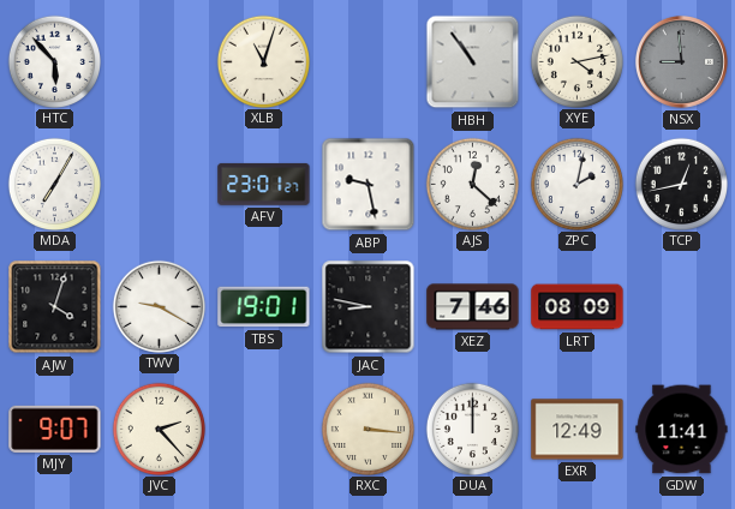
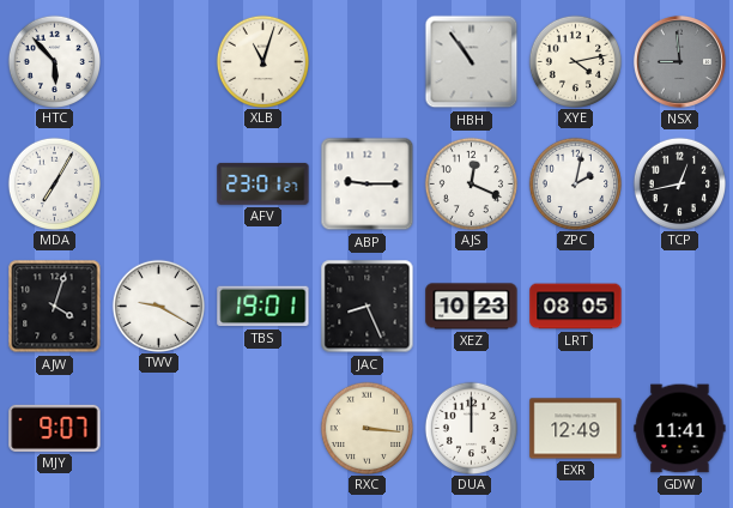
ABP: 9:28 -> 9:15 (368, 185)
AJS: 12:22 -> 12:19 (471, 183)
JAC: 8:47 -> 8:26 (368, 307)
XEZ: 7:46 -> 10:23 (472, 307)
LRT: 08:09 -> 08:05 (576, 307)
JVC: 2:23 -> none (159, 429)
